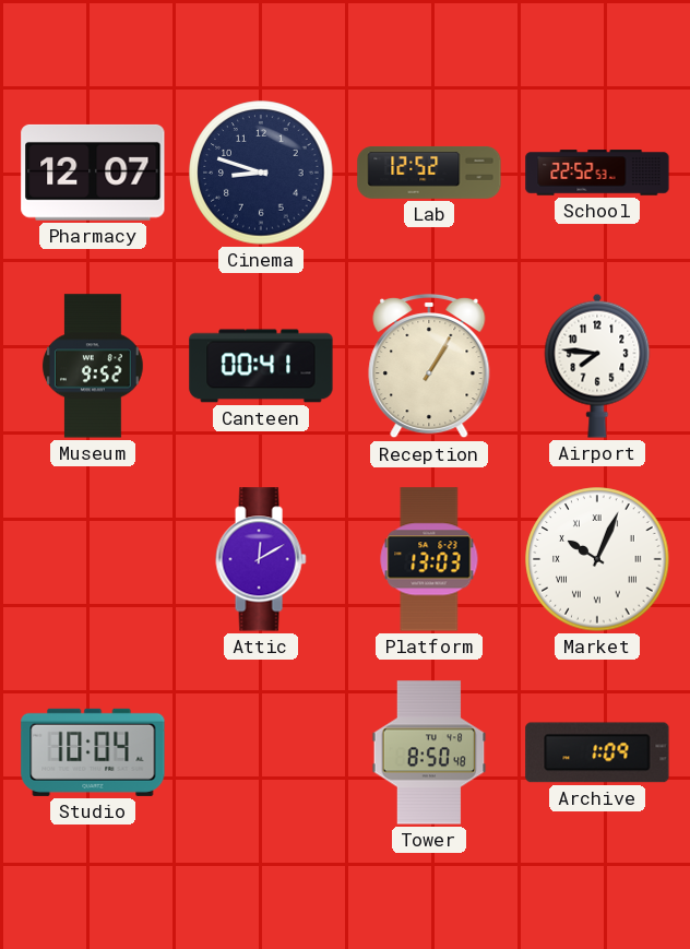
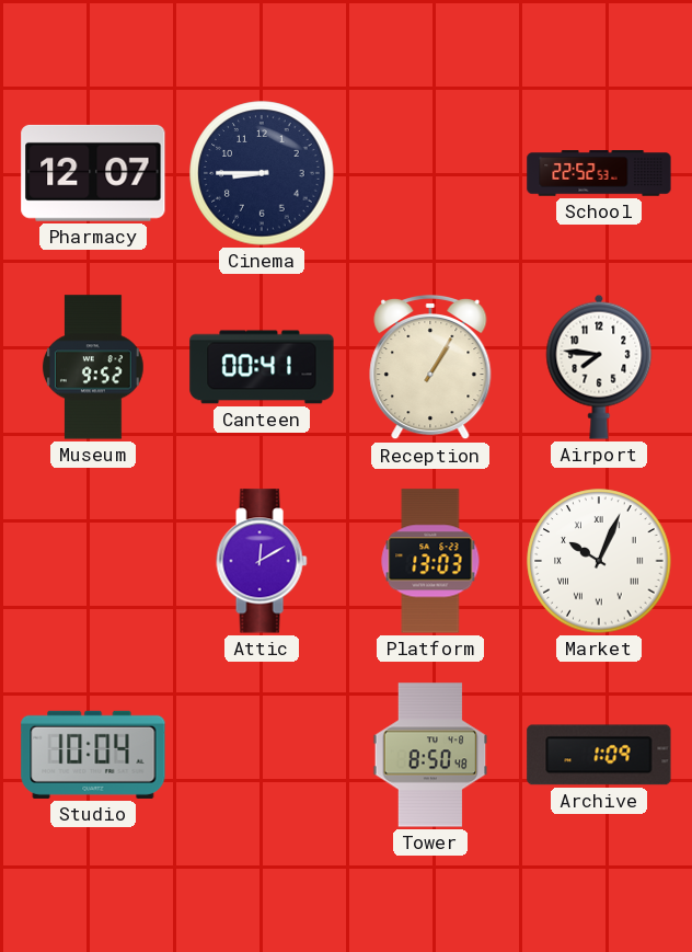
Cinema: 8:48 -> 8:45 (262, 173)
Lab: 12:52 -> none (429, 173)
